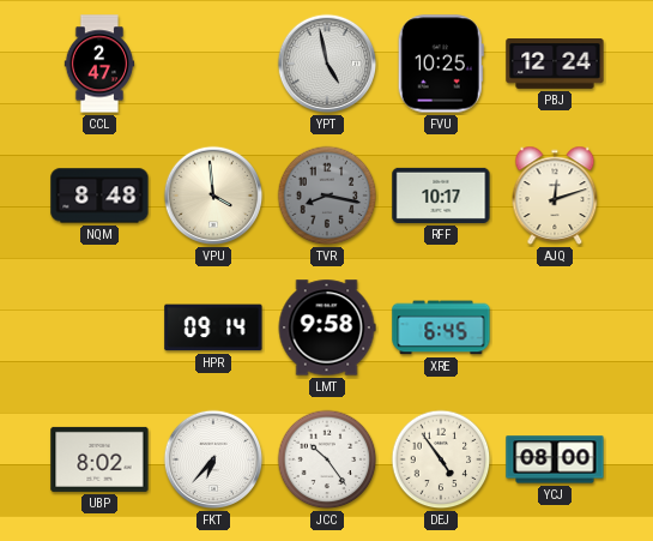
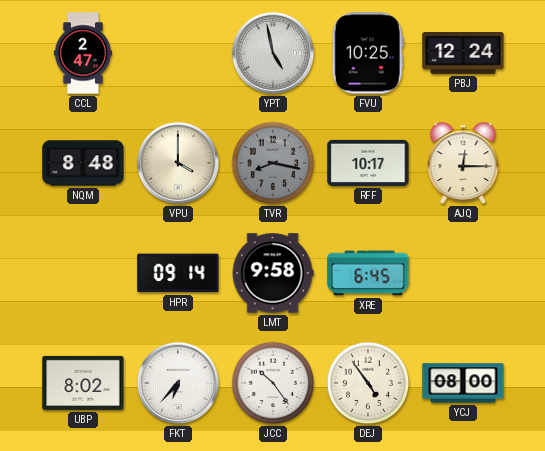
VPU: 3:59 -> 4:00 (178, 163)
AJQ: 12:12 -> 12:15 (463, 163)
